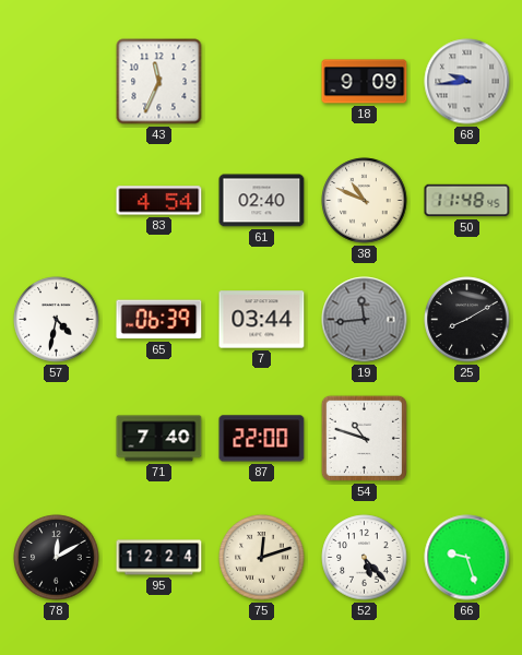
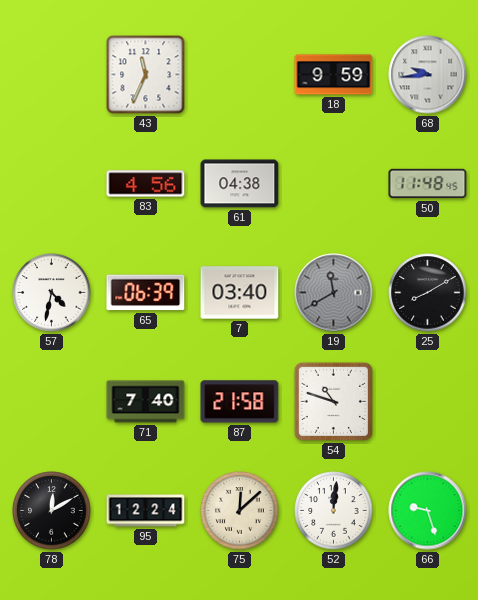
18: 9:09 -> 9:59 (334, 75)
83: 4:54 -> 4:56 (146, 184)
61: 02:40 -> 04:38 (240, 184)
38: 10:49 -> none (365, 201)
7: 03:44 -> 03:40 (240, 293)
19: 11:44 -> 11:40 (334, 293)
87: 22:00 -> 21:58 (240, 402)
75: 12:12 -> 12:08 (240, 511)
52: 5:23 -> 12:01 (334, 511)
